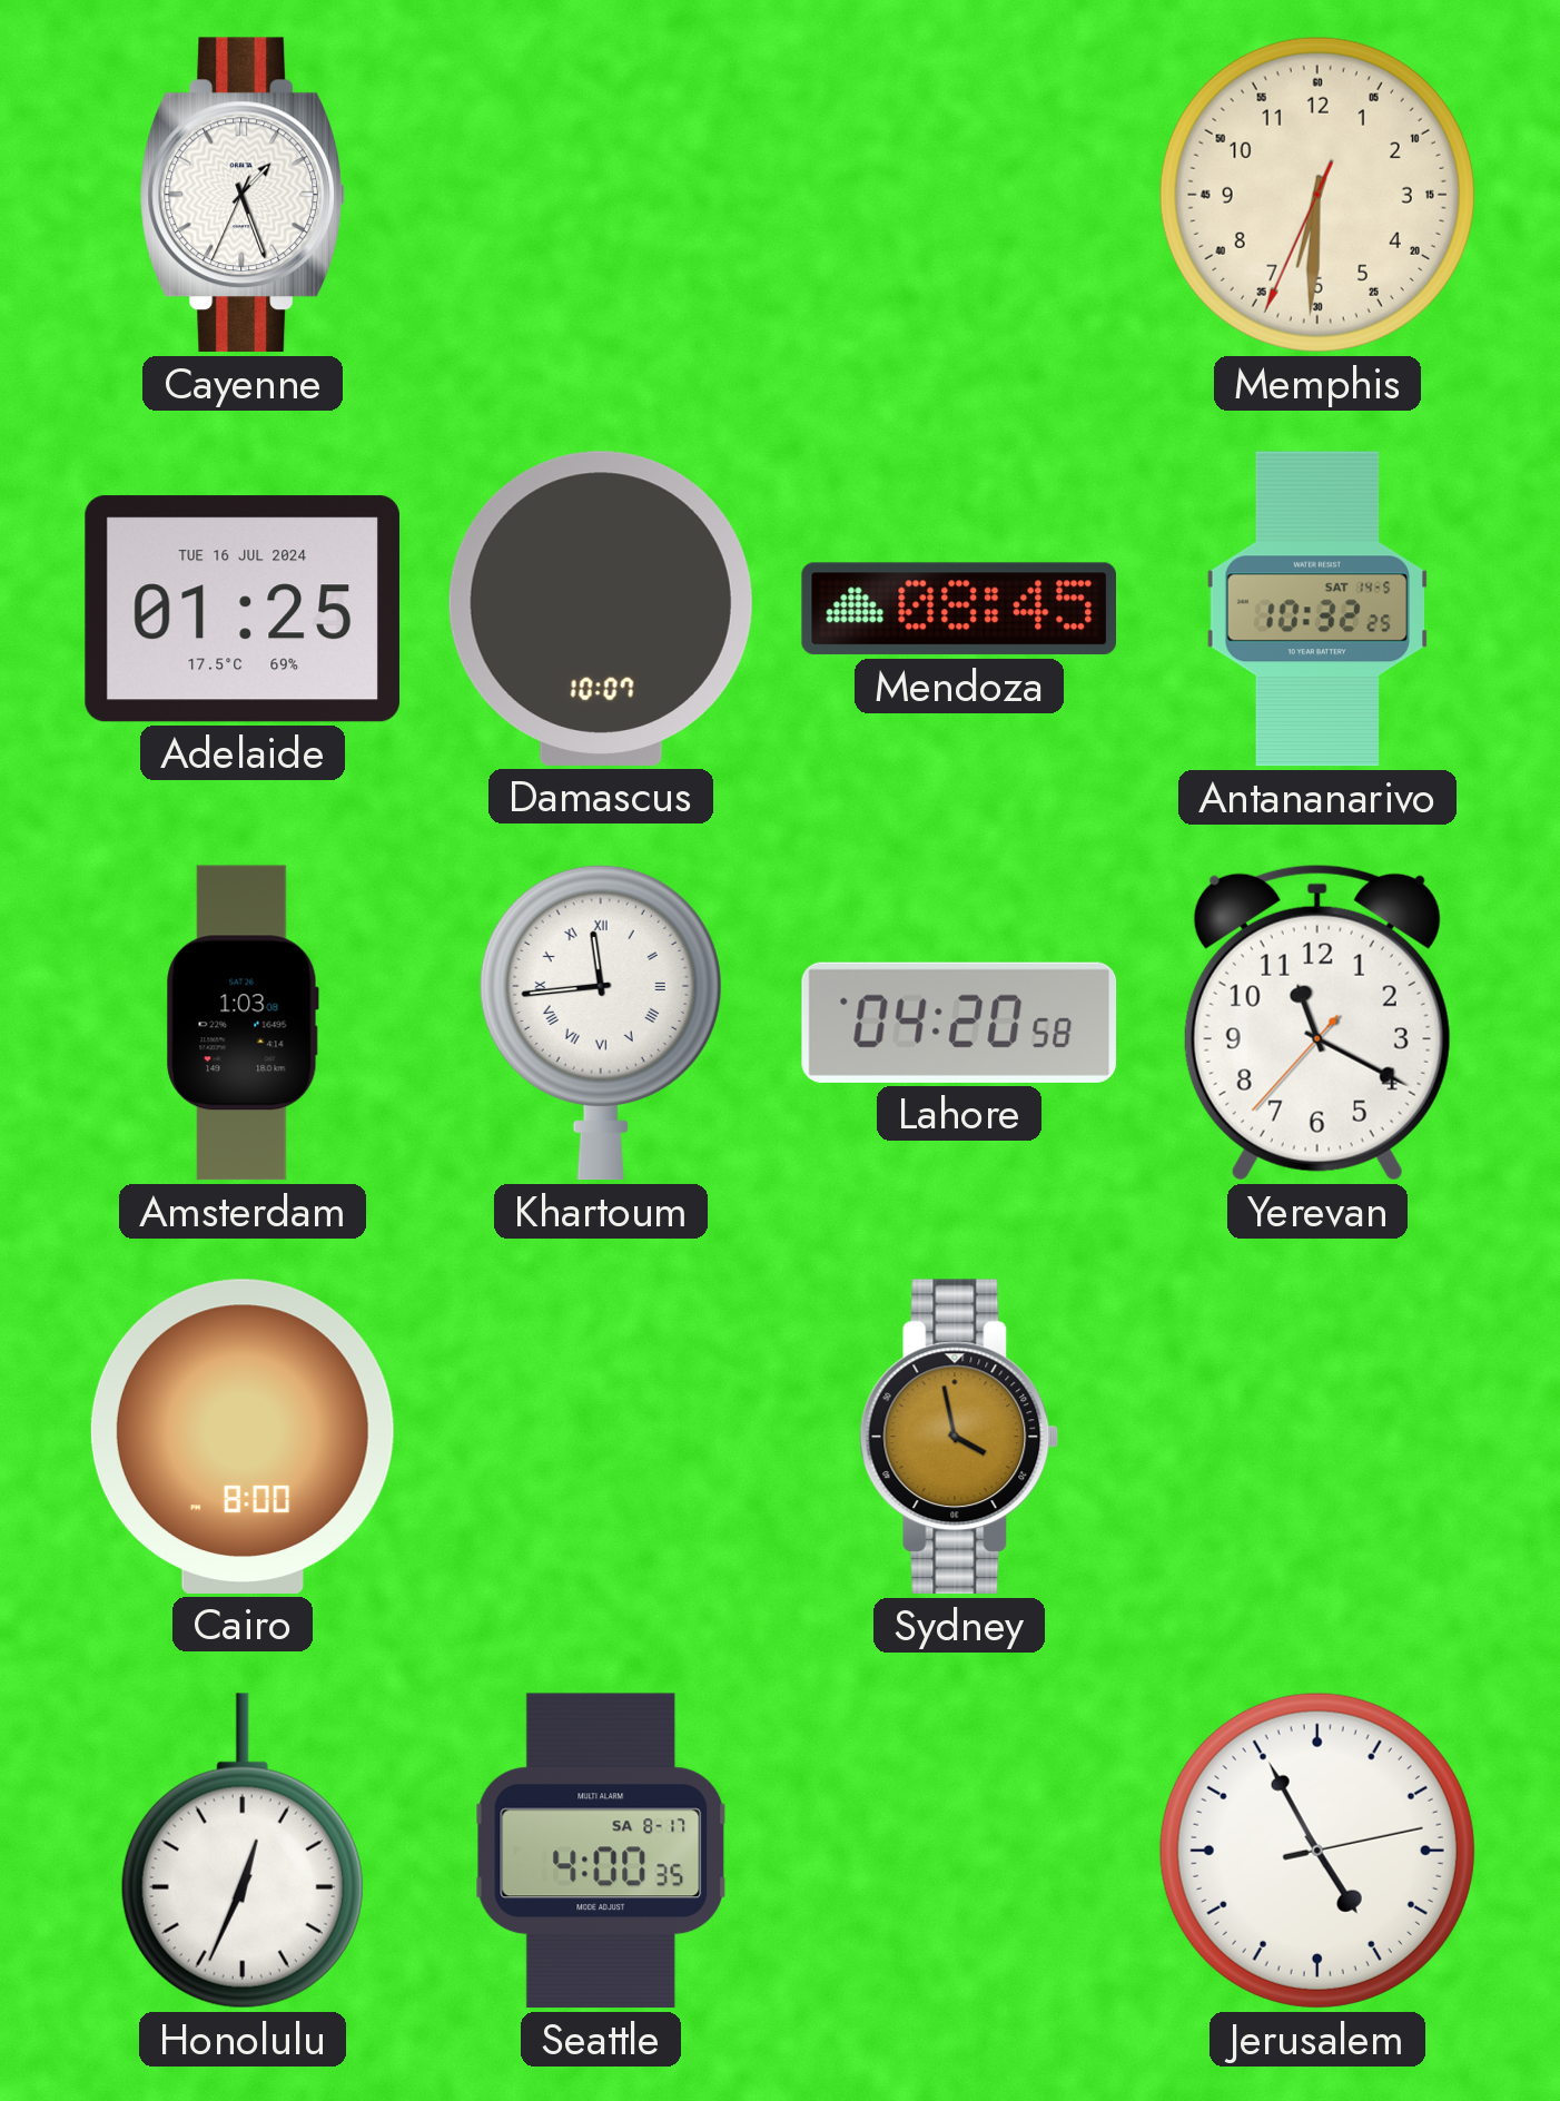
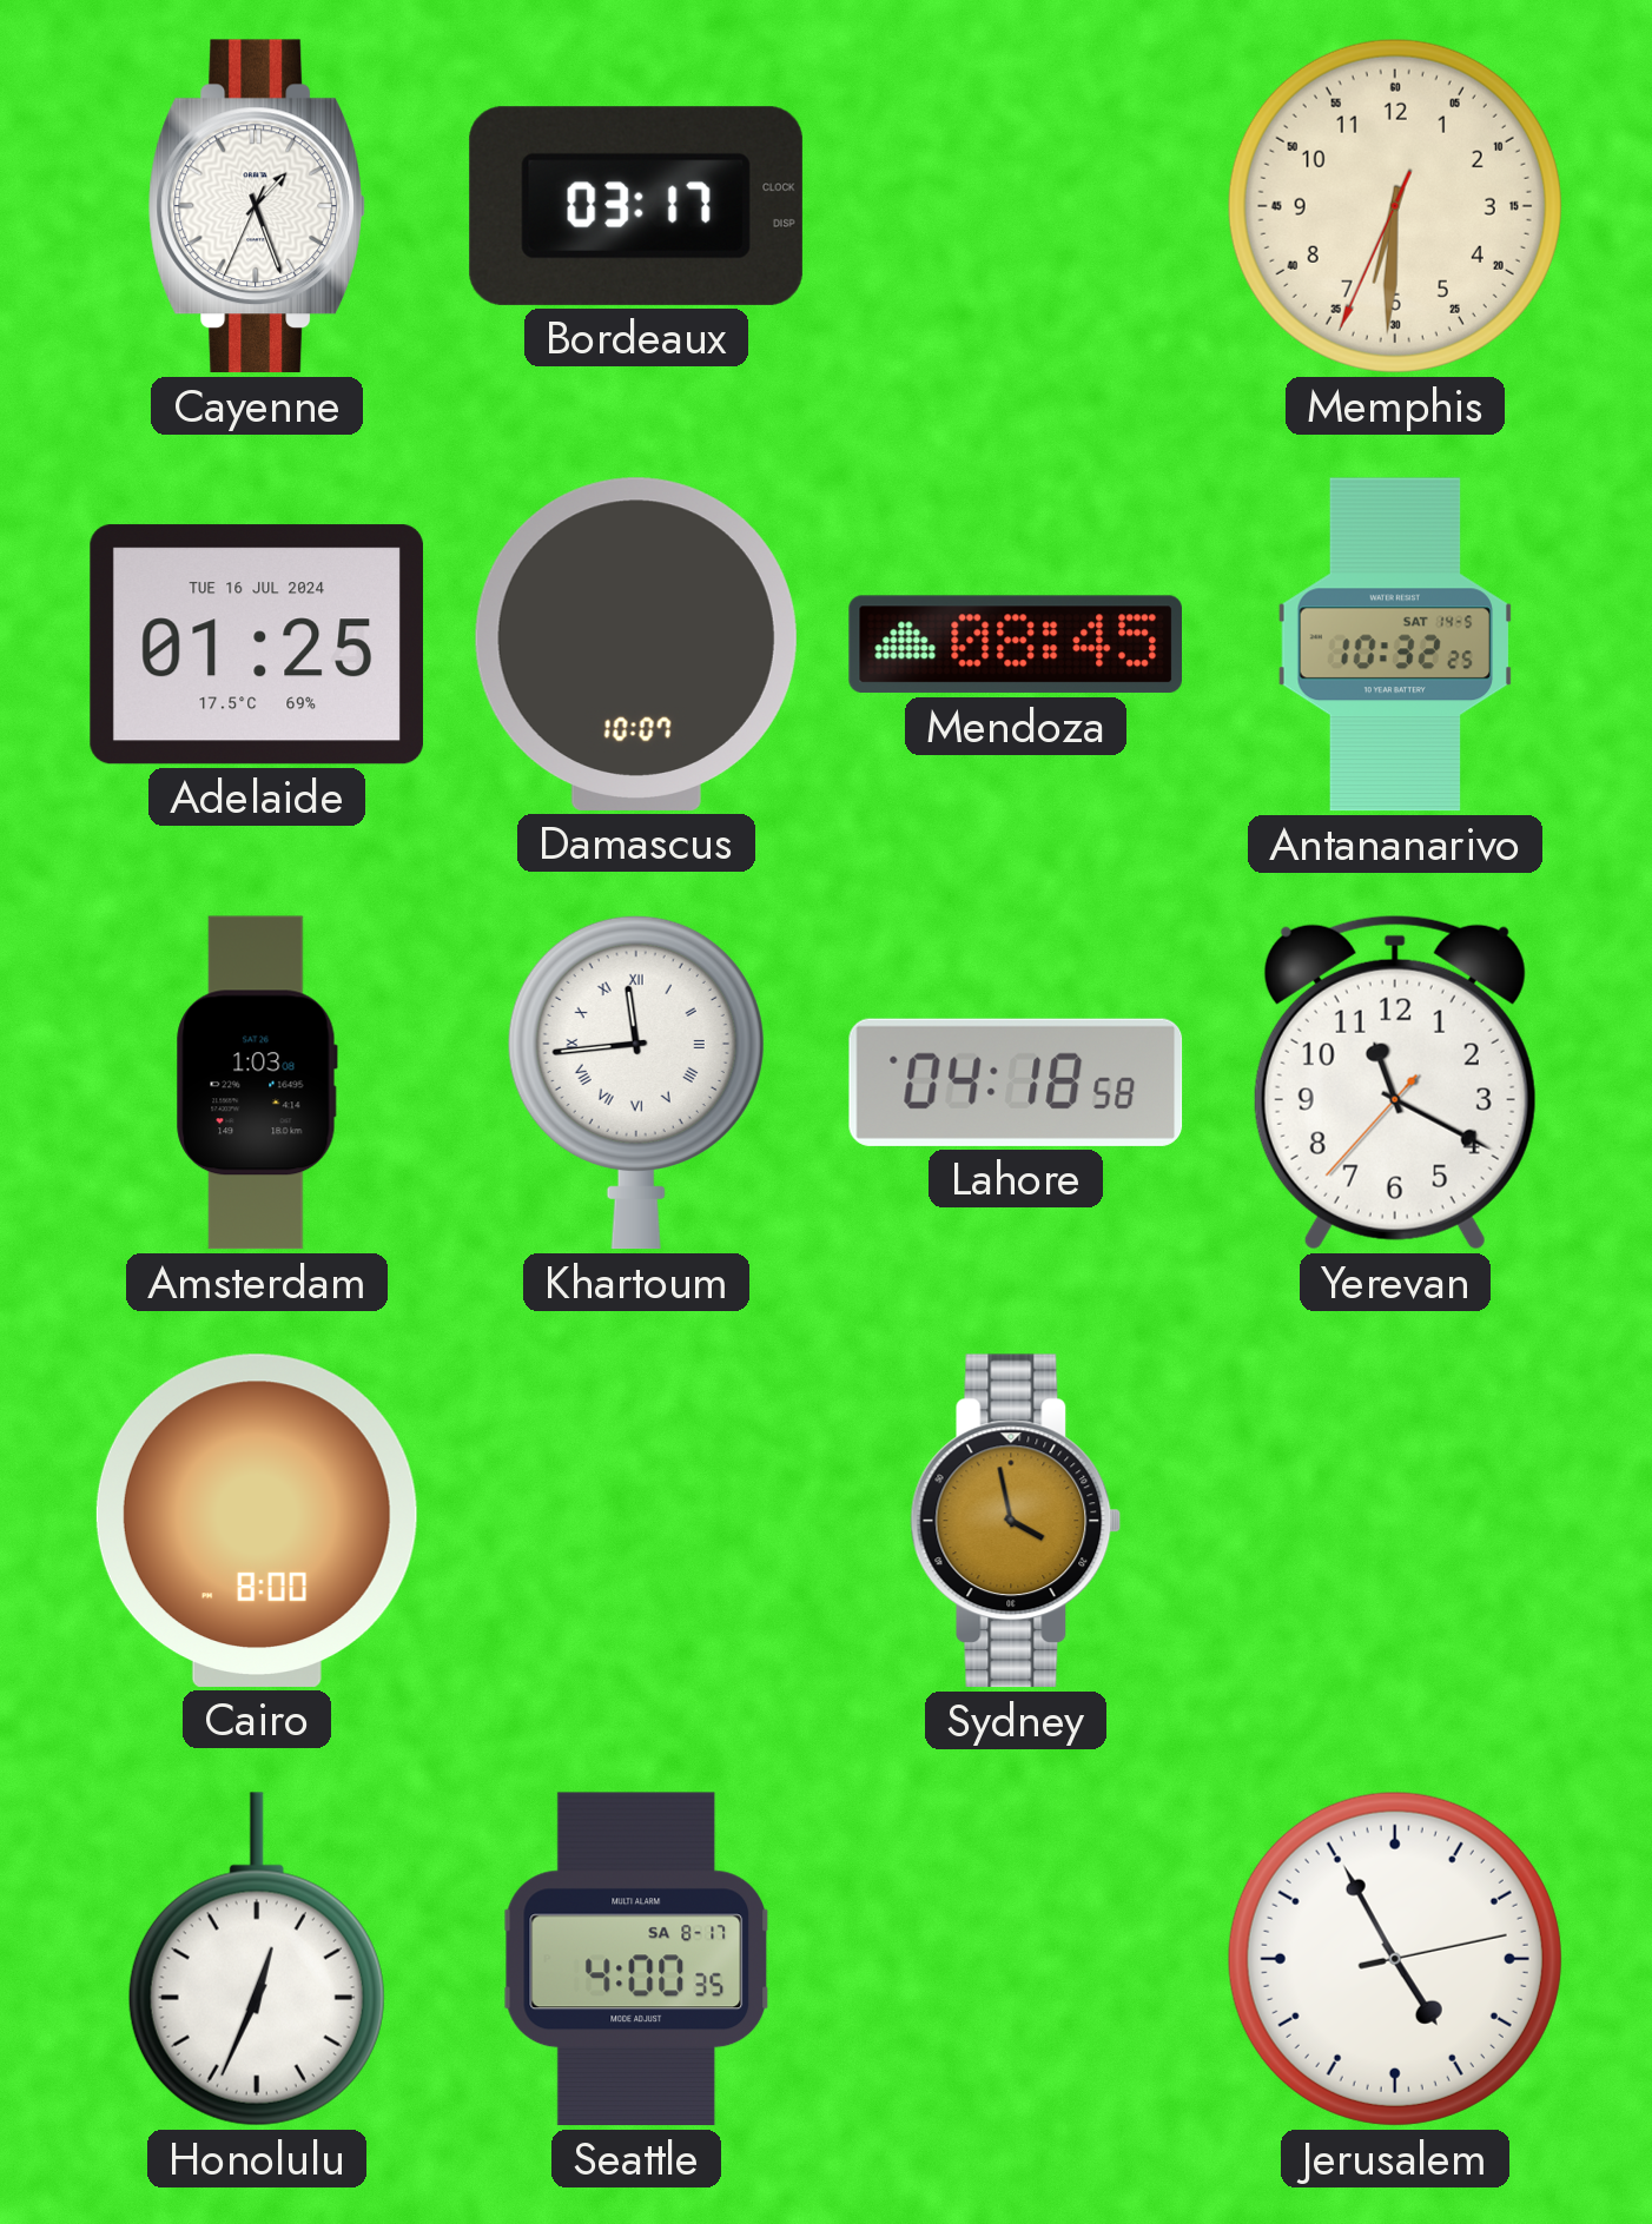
Bordeaux: none -> 03:17 (636, 206)
Lahore: 04:20 -> 04:18 (1016, 1083)
